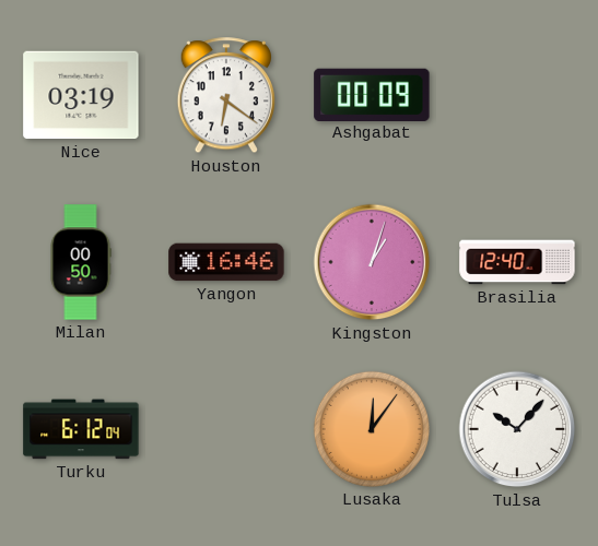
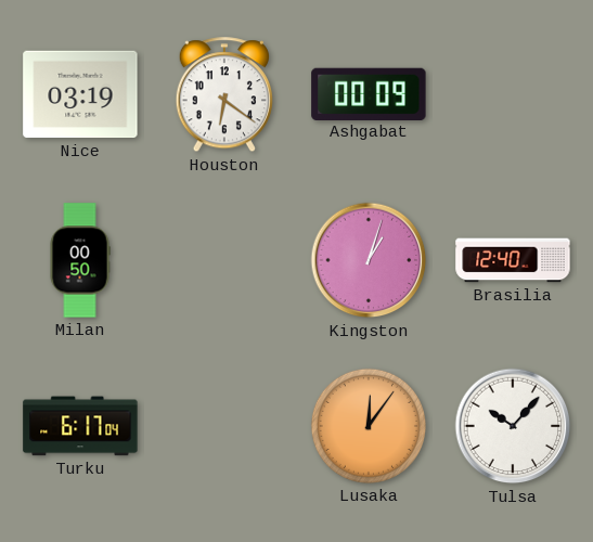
Yangon: 16:46 -> none (226, 262)
Turku: 6:12 -> 6:17 (80, 426)
